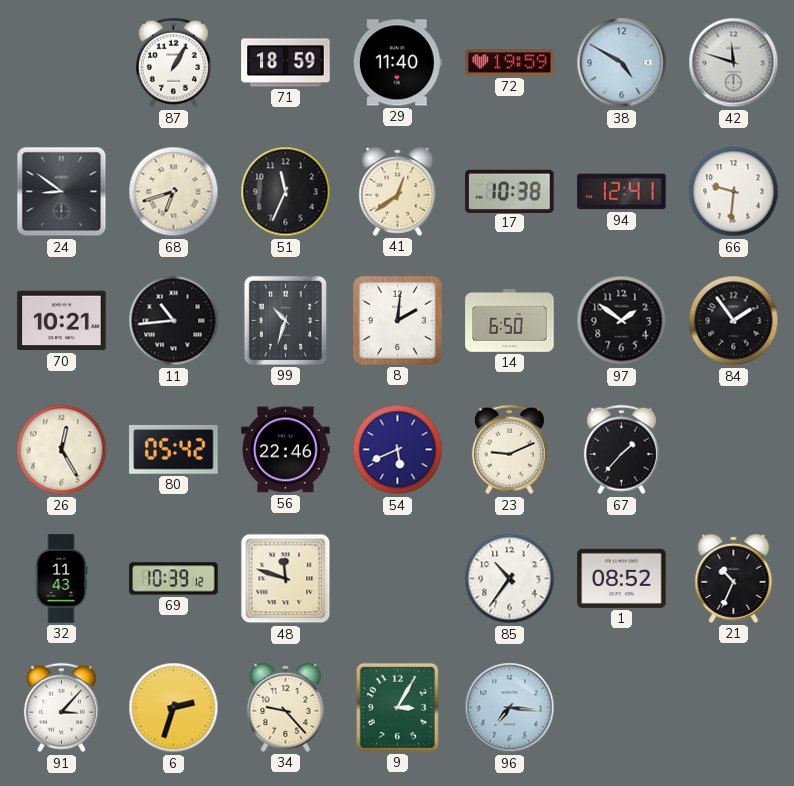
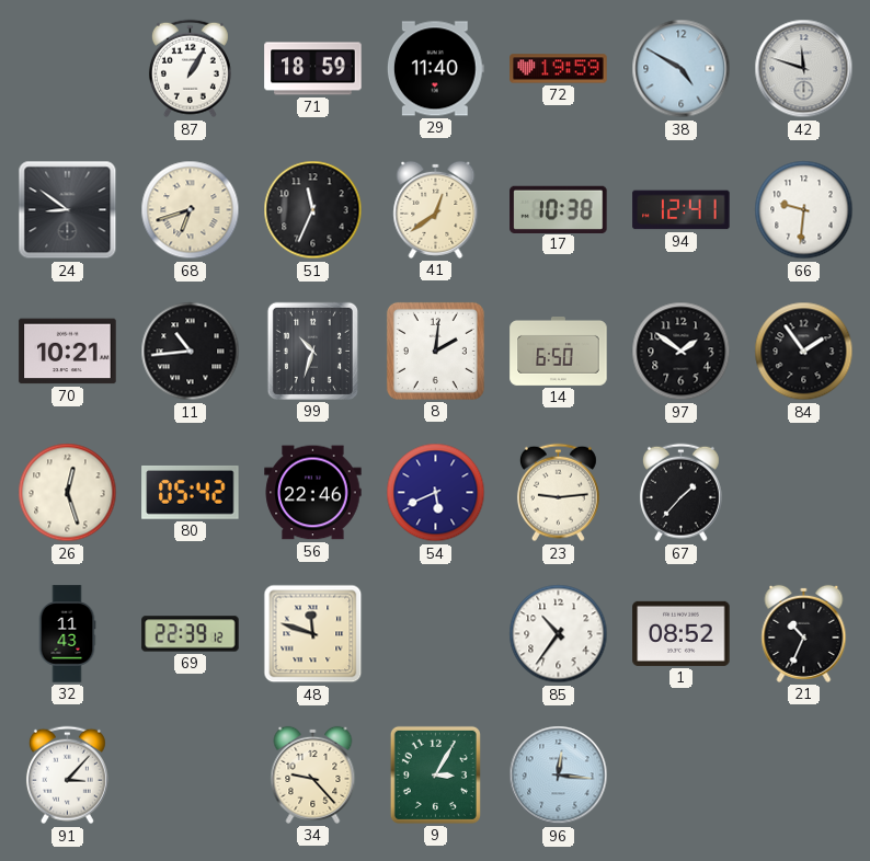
26: 12:25 -> 12:27 (68, 493)
23: 9:11 -> 9:14 (558, 493)
69: 10:39 -> 22:39 (191, 634)
6: 2:33 -> none (174, 708)
96: 7:16 -> 12:16 (559, 776)
